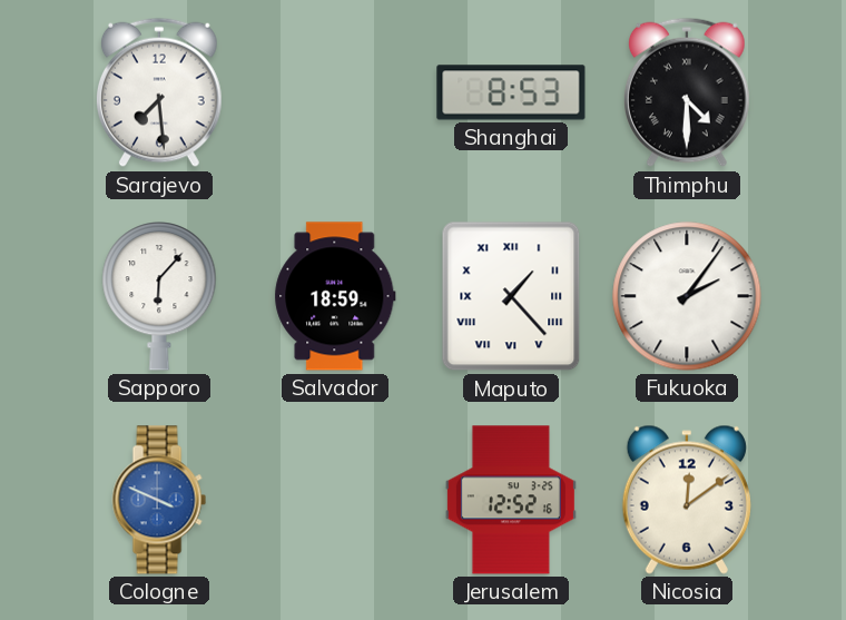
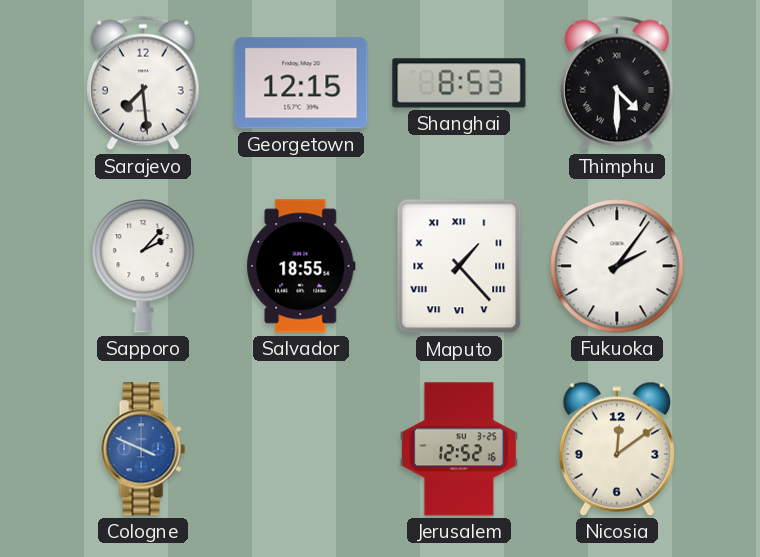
Georgetown: none -> 12:15 (301, 83)
Sapporo: 6:07 -> 2:07 (143, 266)
Salvador: 18:59 -> 18:55 (301, 266)
